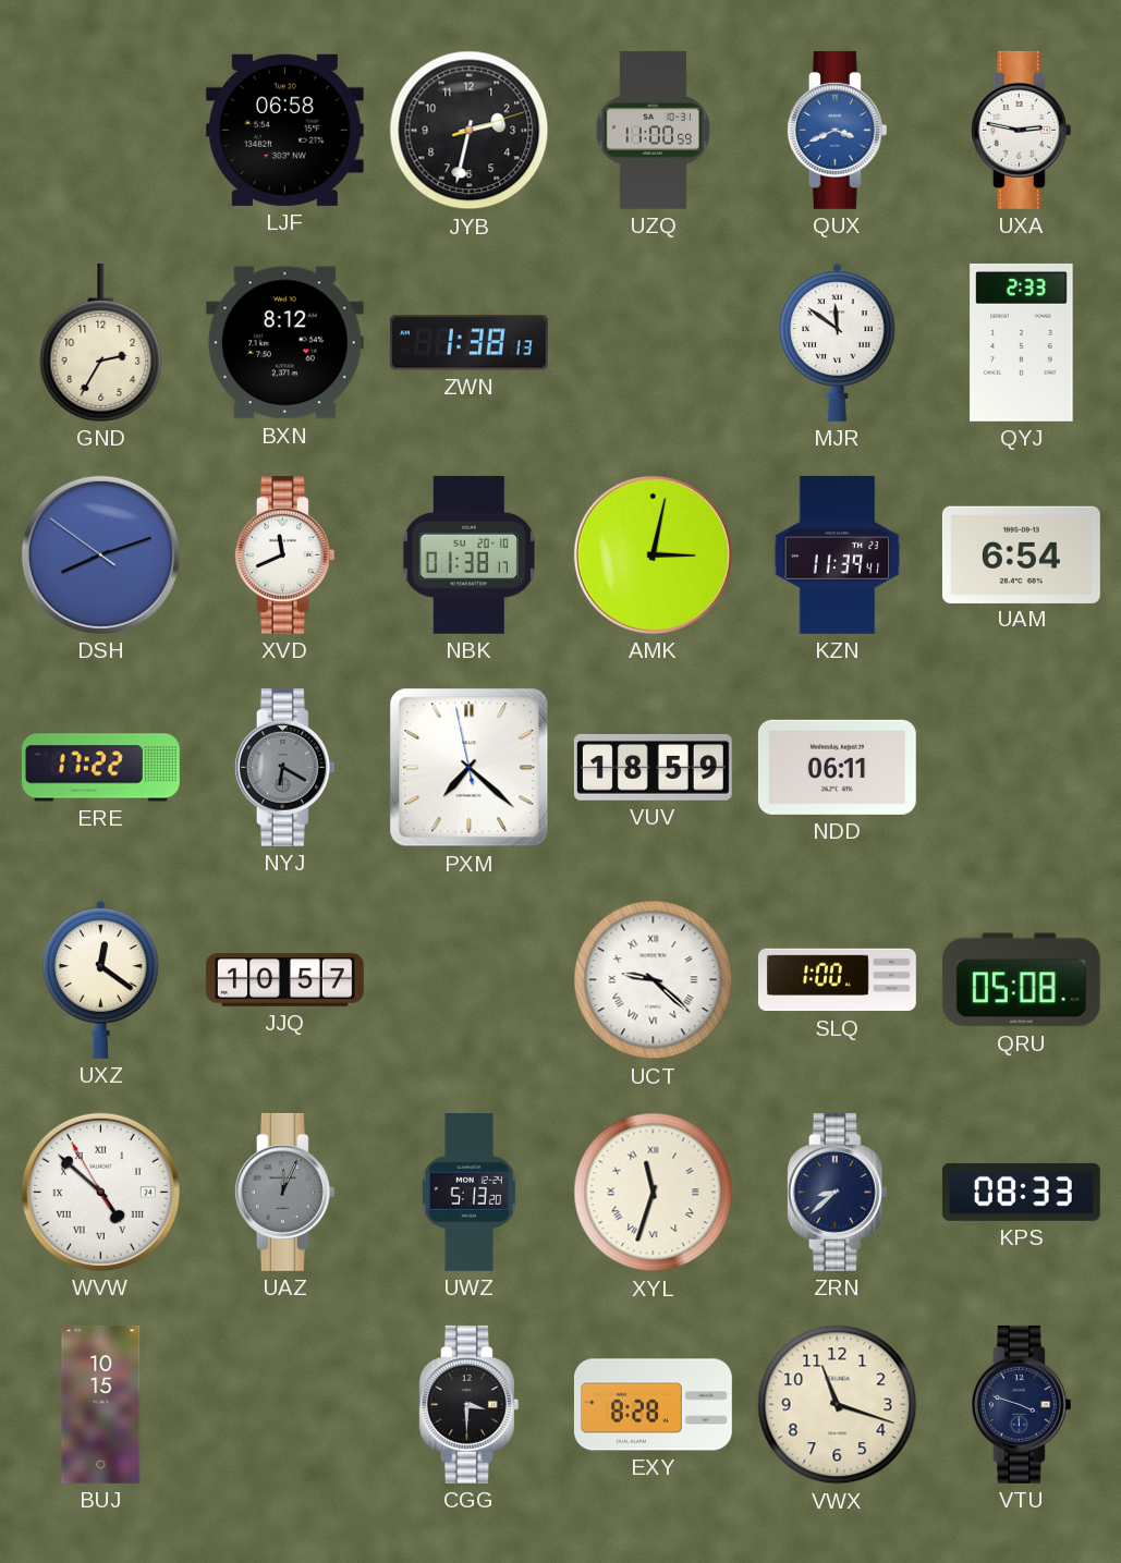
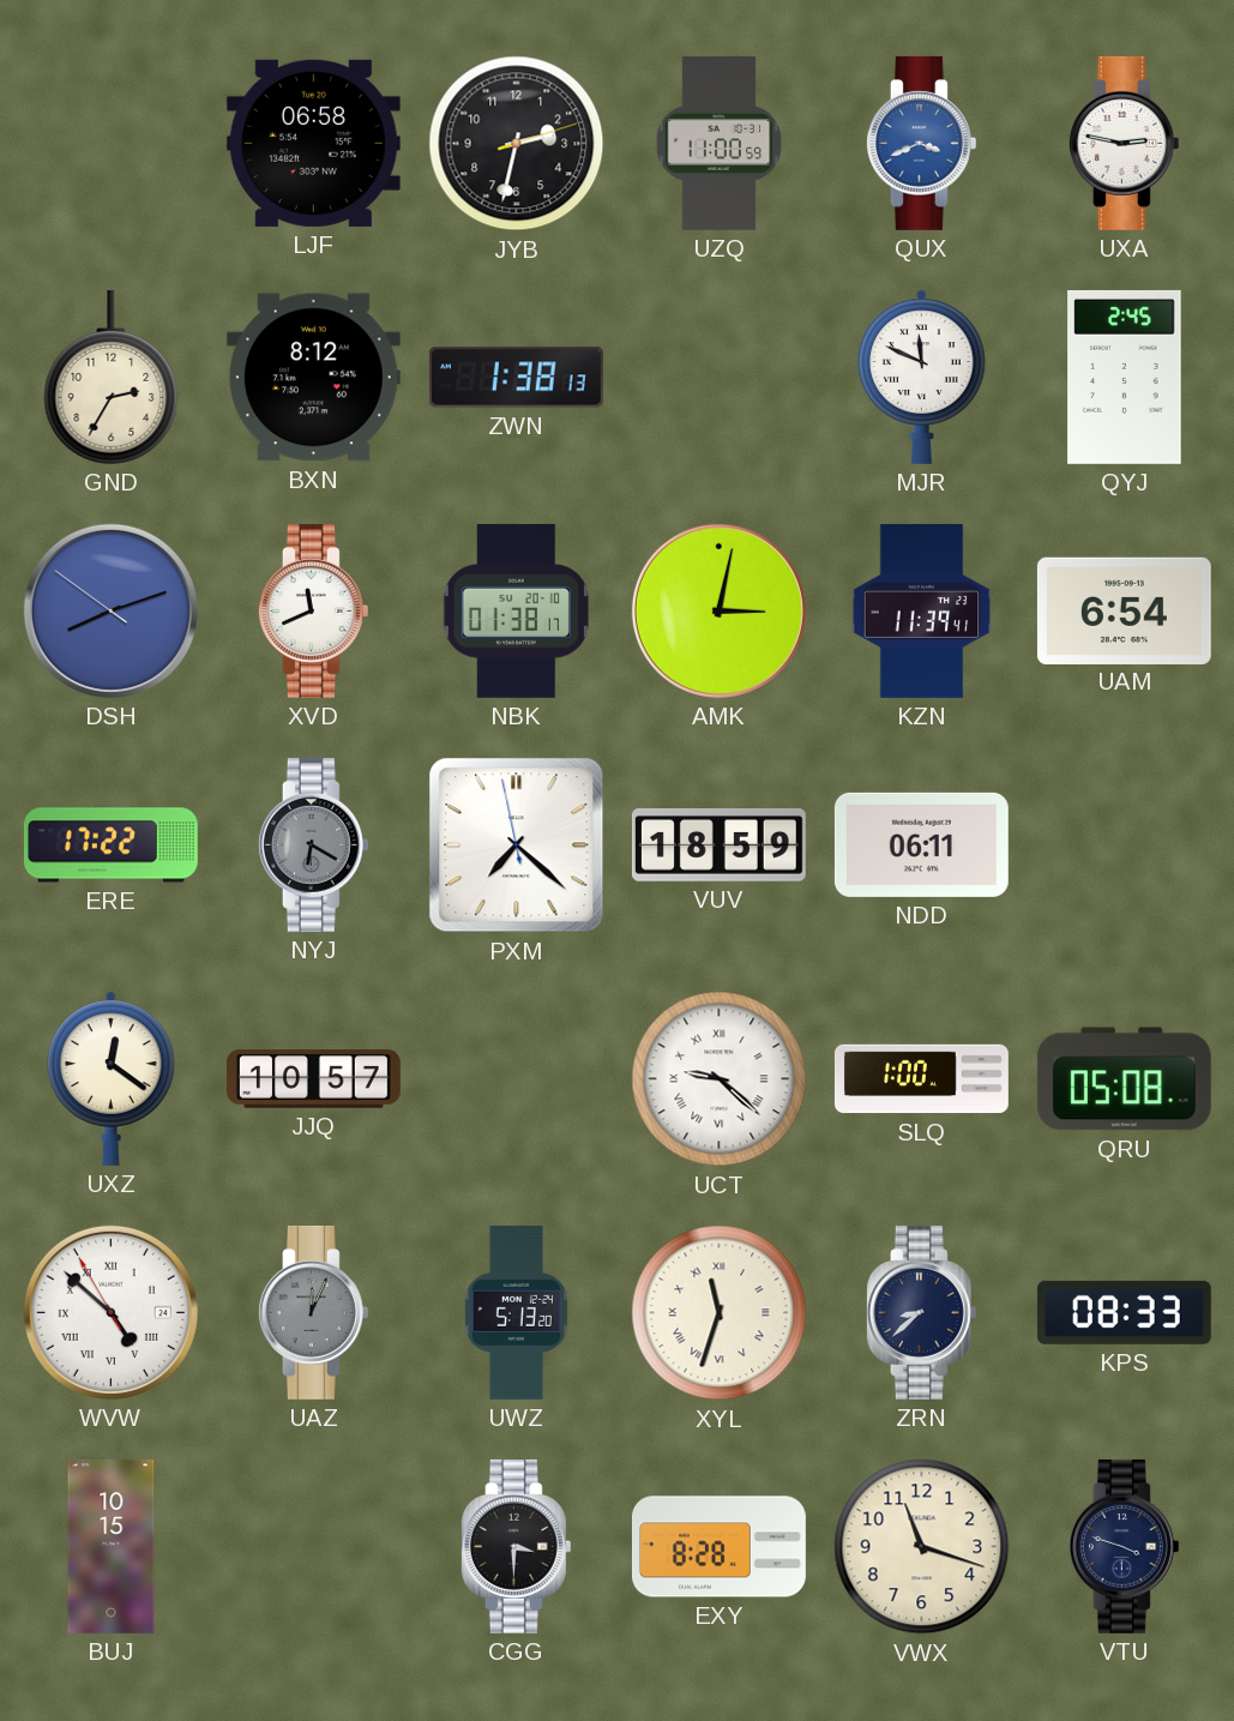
MJR: 11:51 -> 11:49 (922, 377)
QYJ: 2:33 -> 2:45 (1125, 377)
